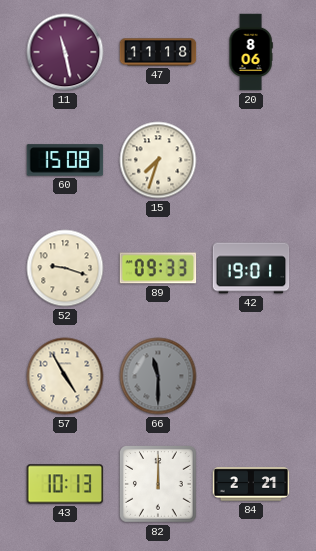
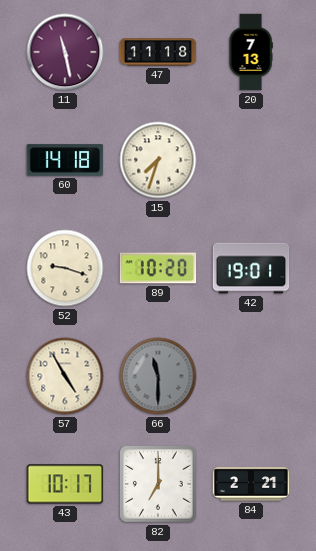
20: 8:06 -> 7:13 (251, 52)
60: 15:08 -> 14:18 (65, 160)
89: 09:33 -> 10:20 (158, 268)
43: 10:13 -> 10:17 (65, 484)
82: 12:00 -> 7:00 (159, 485)
